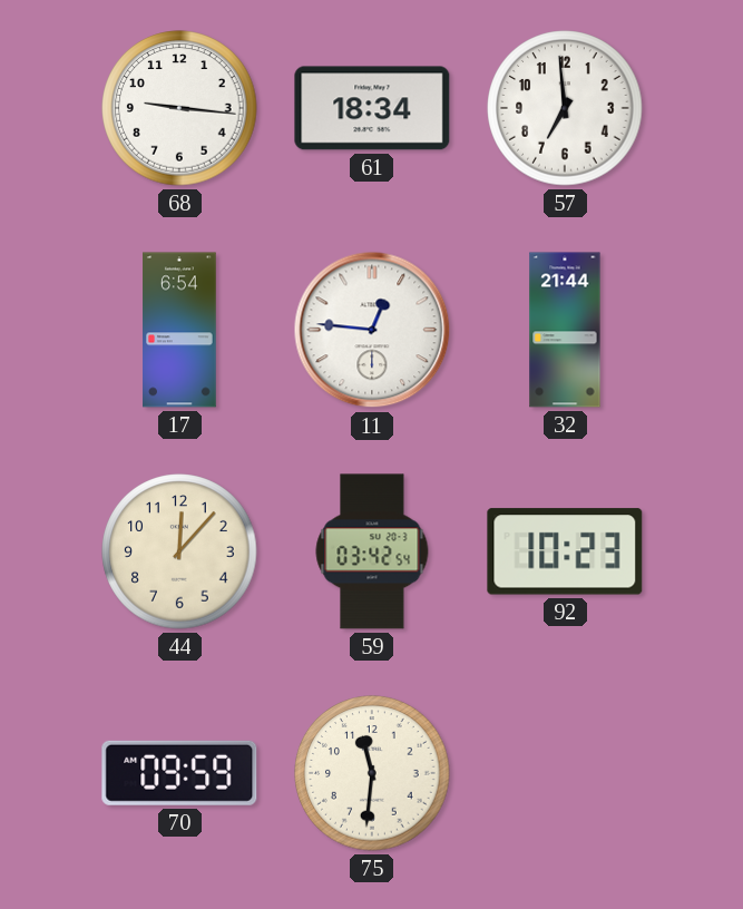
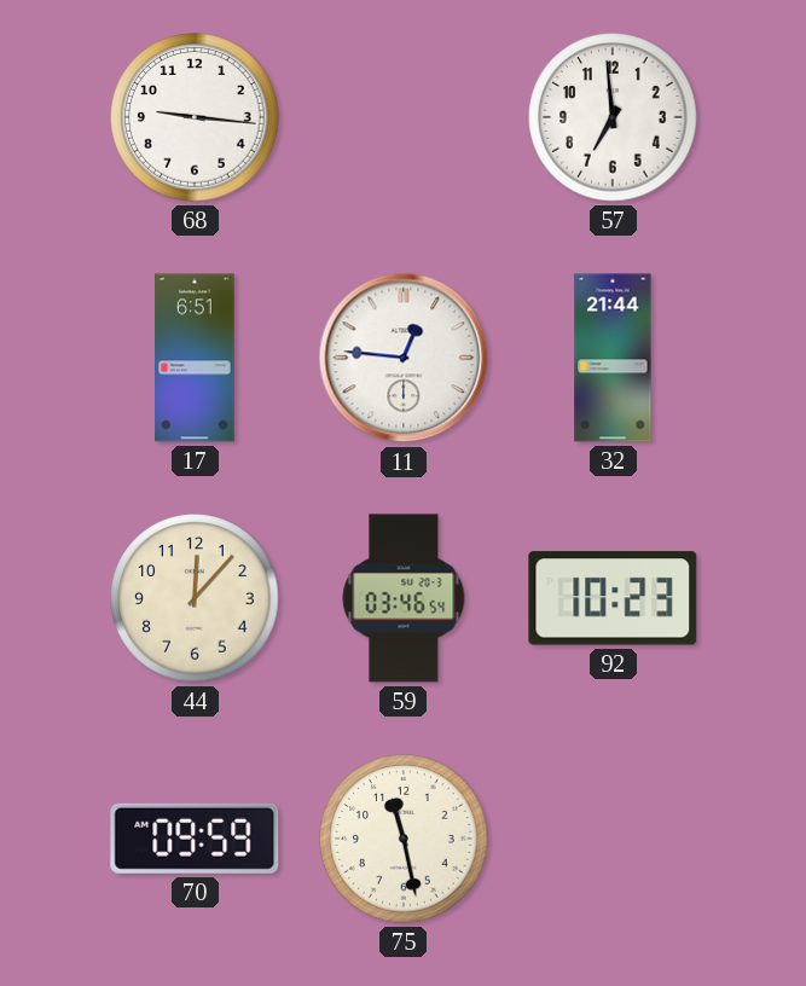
61: 18:34 -> none (372, 108)
17: 6:54 -> 6:51 (195, 358)
59: 03:42 -> 03:46 (404, 598)
75: 11:31 -> 11:28 (404, 839)
